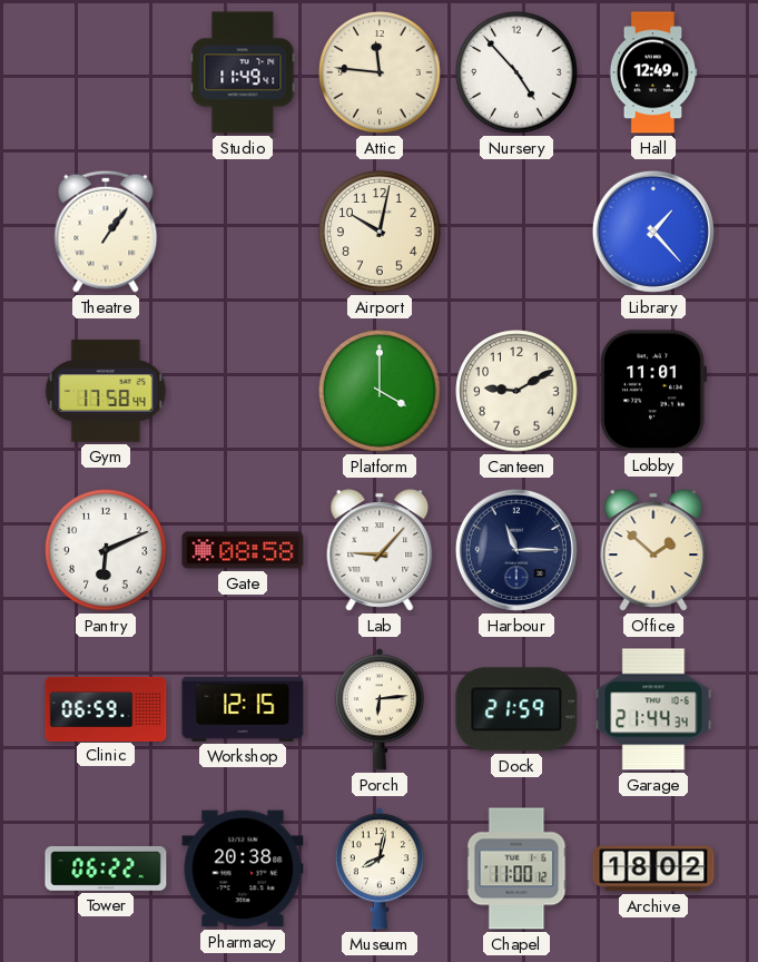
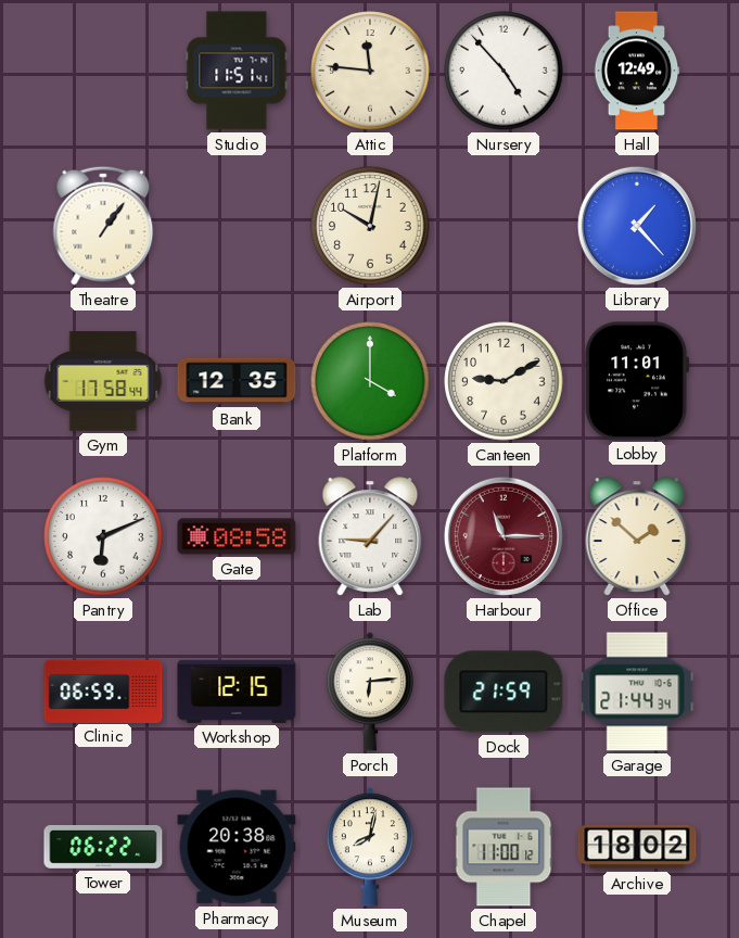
Studio: 11:49 -> 11:51 (237, 71)
Bank: none -> 12:35 (237, 381)
Harbour dial: navy -> burgundy (504, 536)
